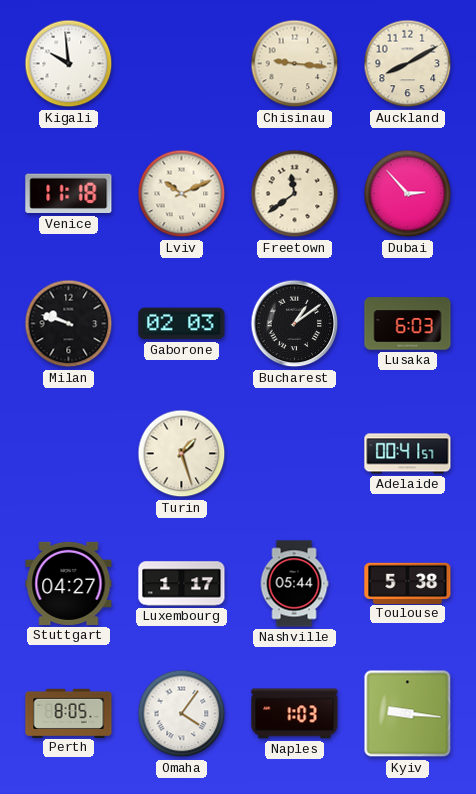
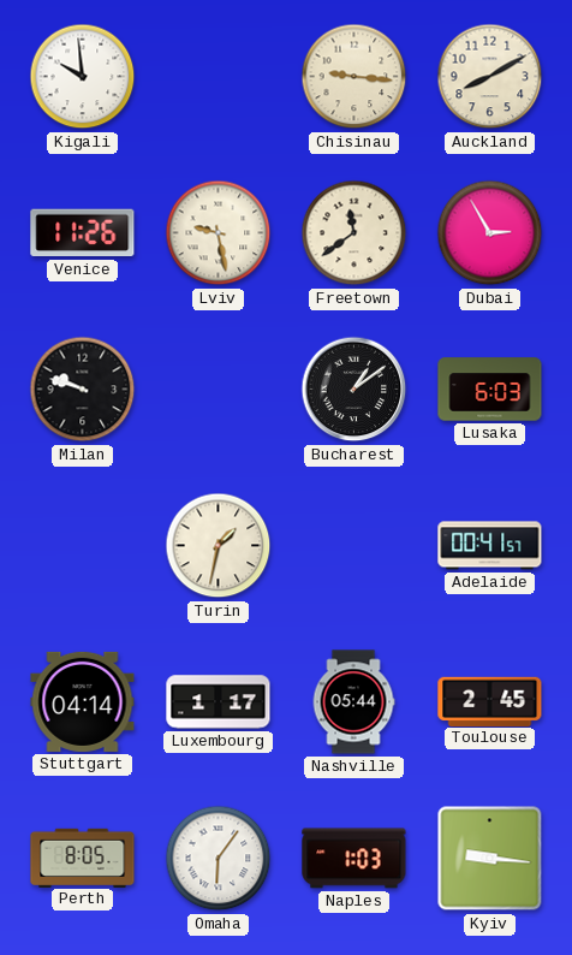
Venice: 11:18 -> 11:26 (83, 233)
Lviv: 10:11 -> 9:28 (219, 233)
Dubai: 2:53 -> 2:55 (490, 233)
Gaborone: 02:03 -> none (182, 324)
Turin: 1:27 -> 1:32 (219, 546)
Stuttgart: 04:27 -> 04:14 (83, 701)
Toulouse: 5:38 -> 2:45 (490, 701)
Omaha: 4:06 -> 6:06 (219, 859)
